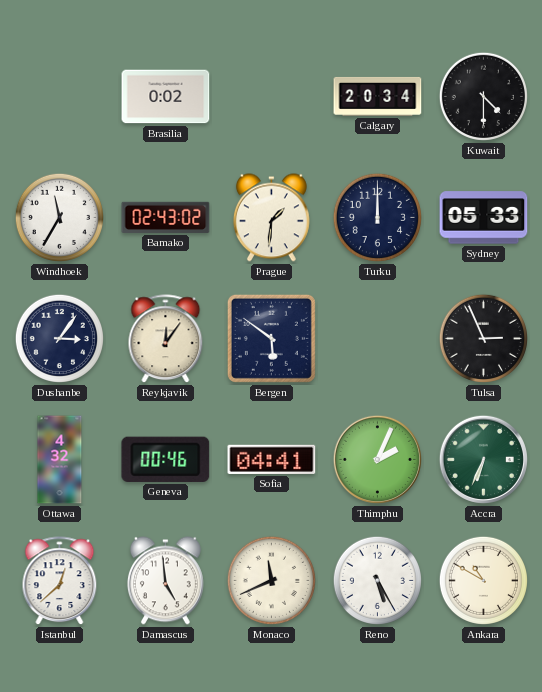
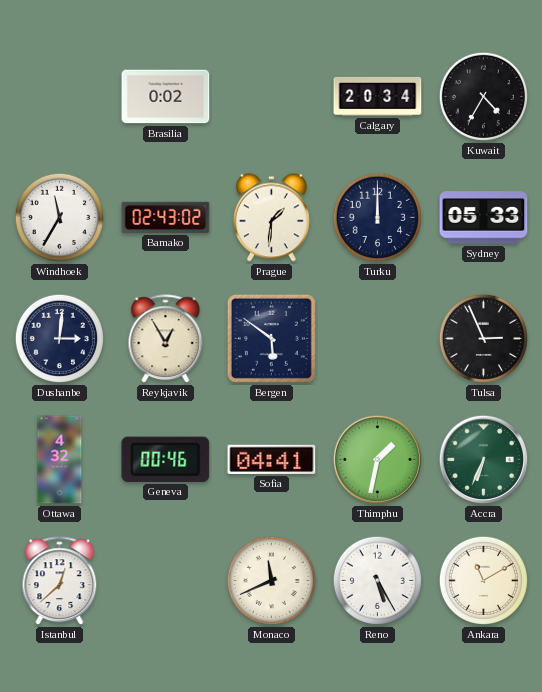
Kuwait: 4:30 -> 4:35 (483, 96)
Dushanbe: 3:06 -> 3:01 (59, 338)
Reykjavik: 12:06 -> 12:55 (166, 339)
Thimphu: 2:04 -> 1:32 (377, 459)
Damascus: 4:59 -> none (165, 581)
Ankara: 10:50 -> 11:10 (483, 580)
